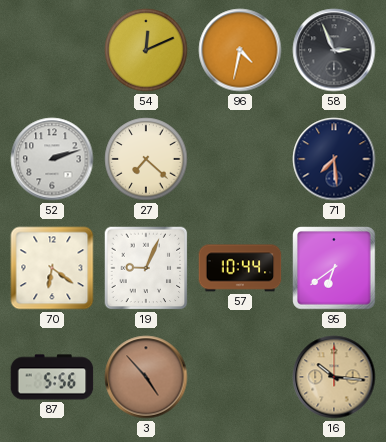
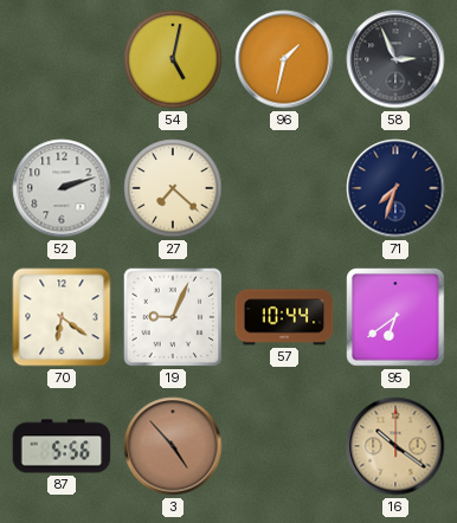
54: 12:11 -> 5:02 (173, 59)
96: 4:32 -> 1:32 (284, 59)
71: 7:29 -> 7:33 (395, 188)
16: 10:16 -> 10:21 (395, 446)
